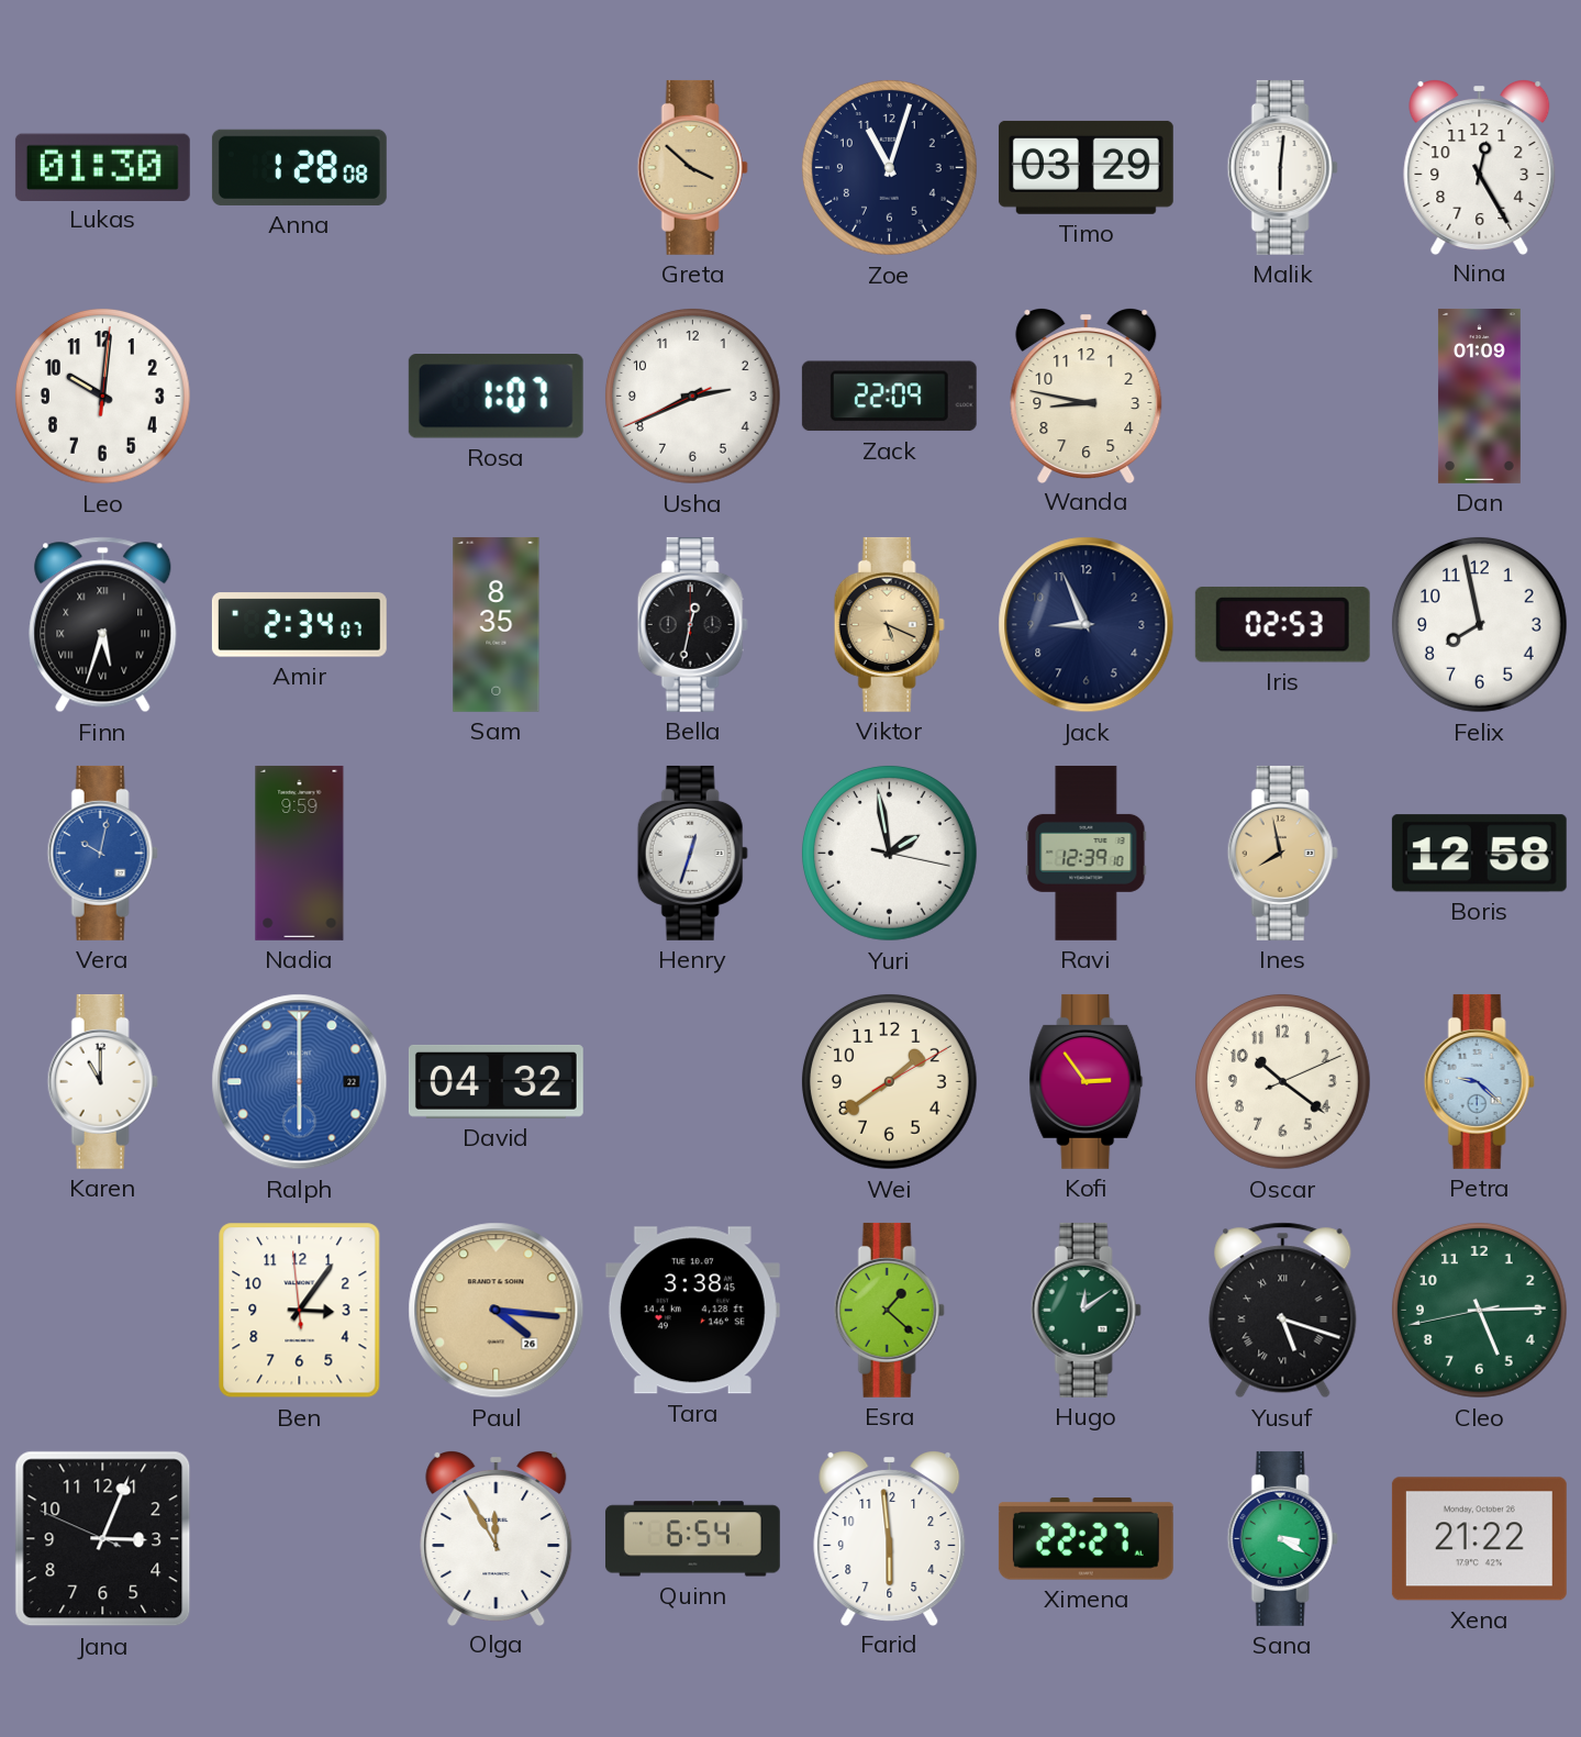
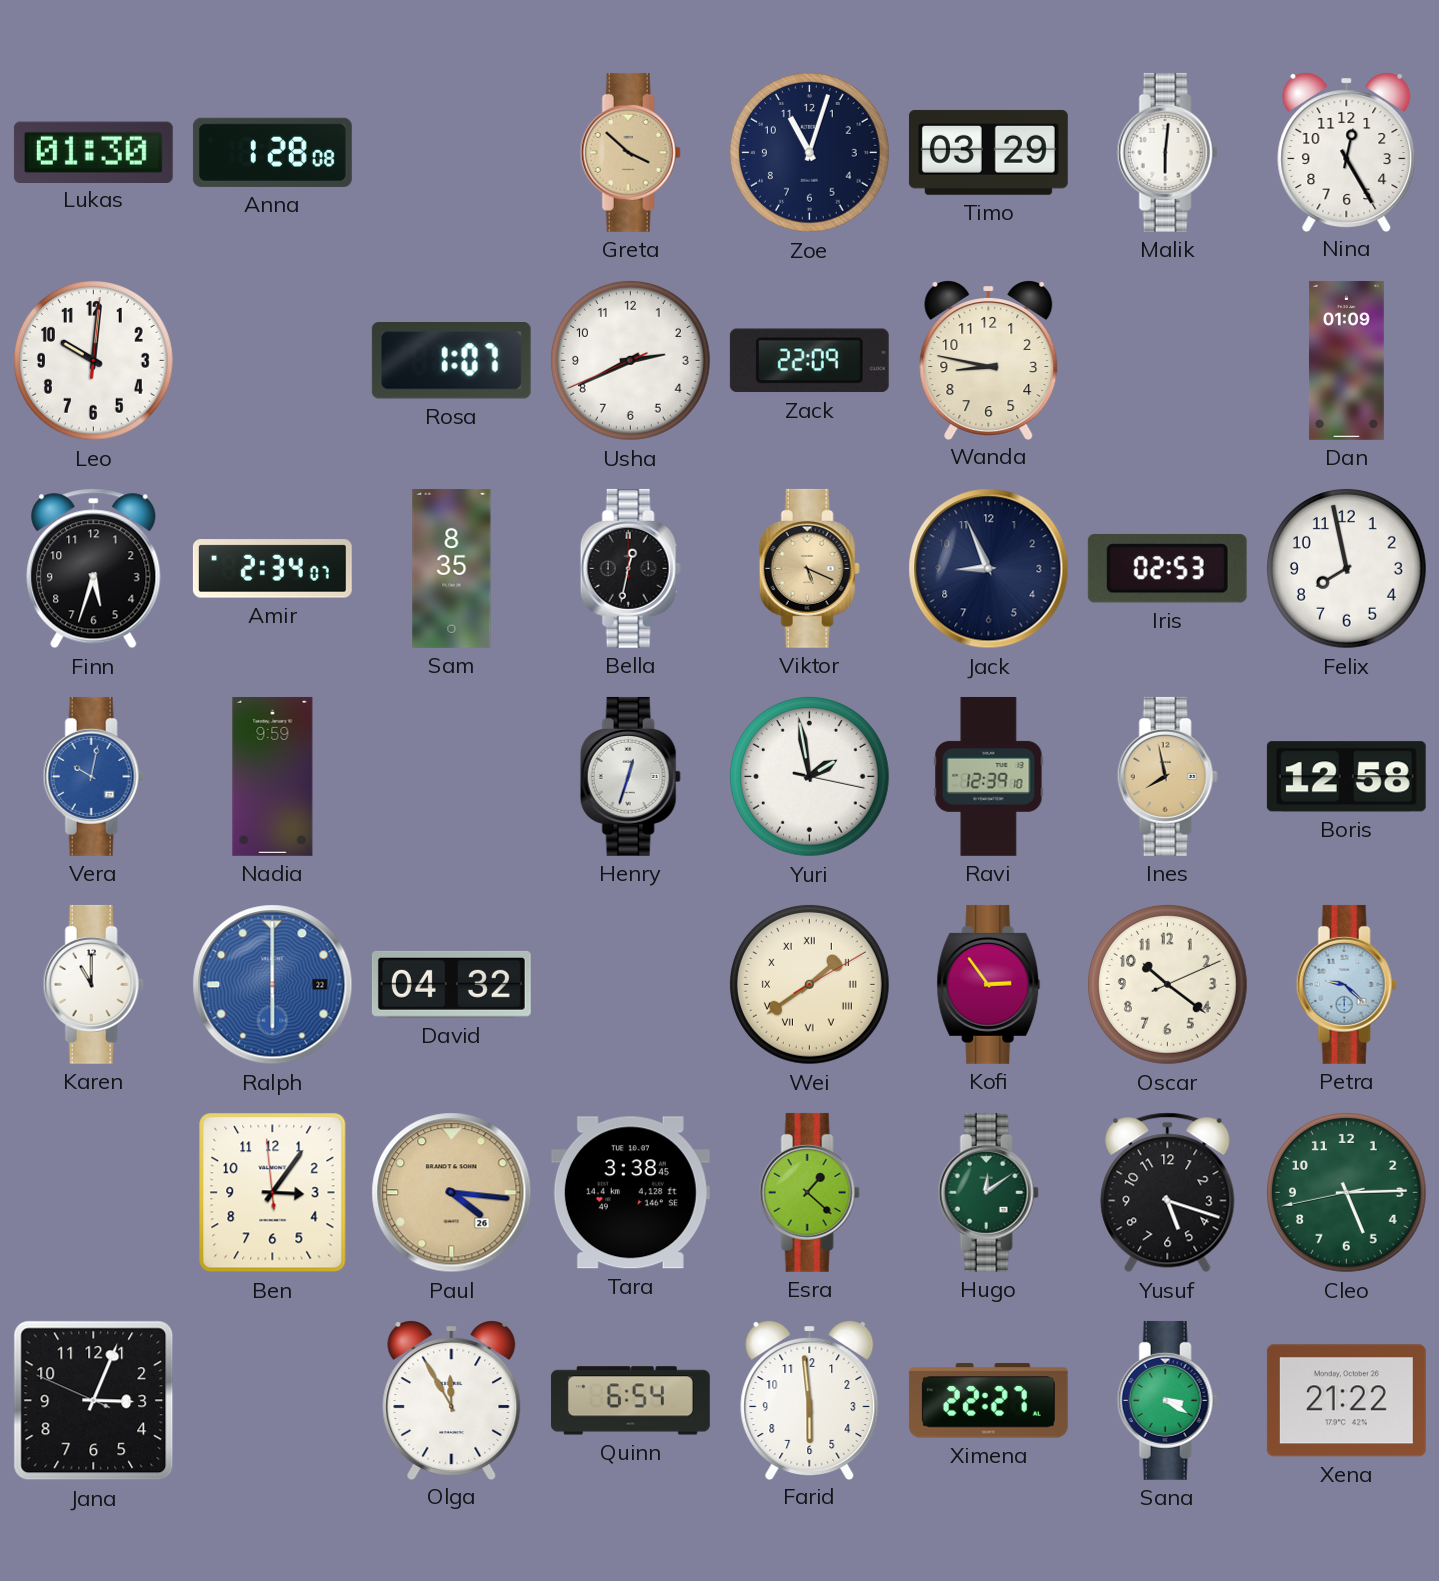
Finn numerals: Roman -> Arabic (94, 569)
Wei numerals: Arabic -> Roman (809, 984)
Yusuf numerals: Roman -> Arabic (1168, 1193)
